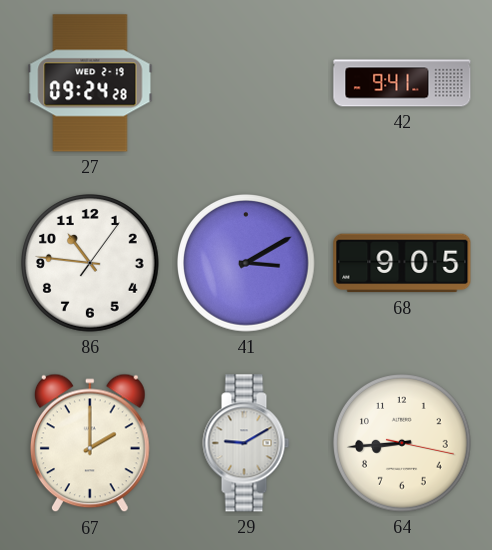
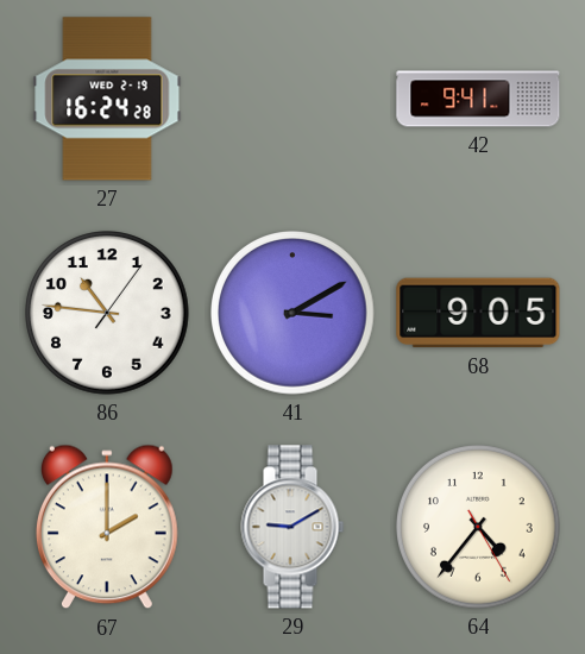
27: 09:24 -> 16:24 (107, 99)
64: 8:44 -> 4:36 (479, 528)
